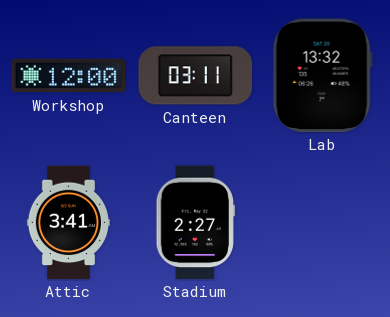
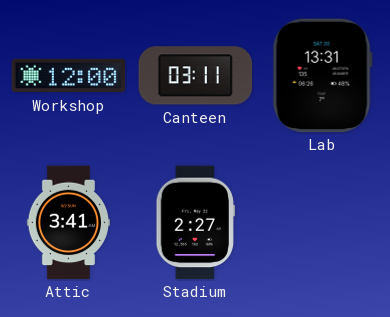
Lab: 13:32 -> 13:31 (322, 76)
